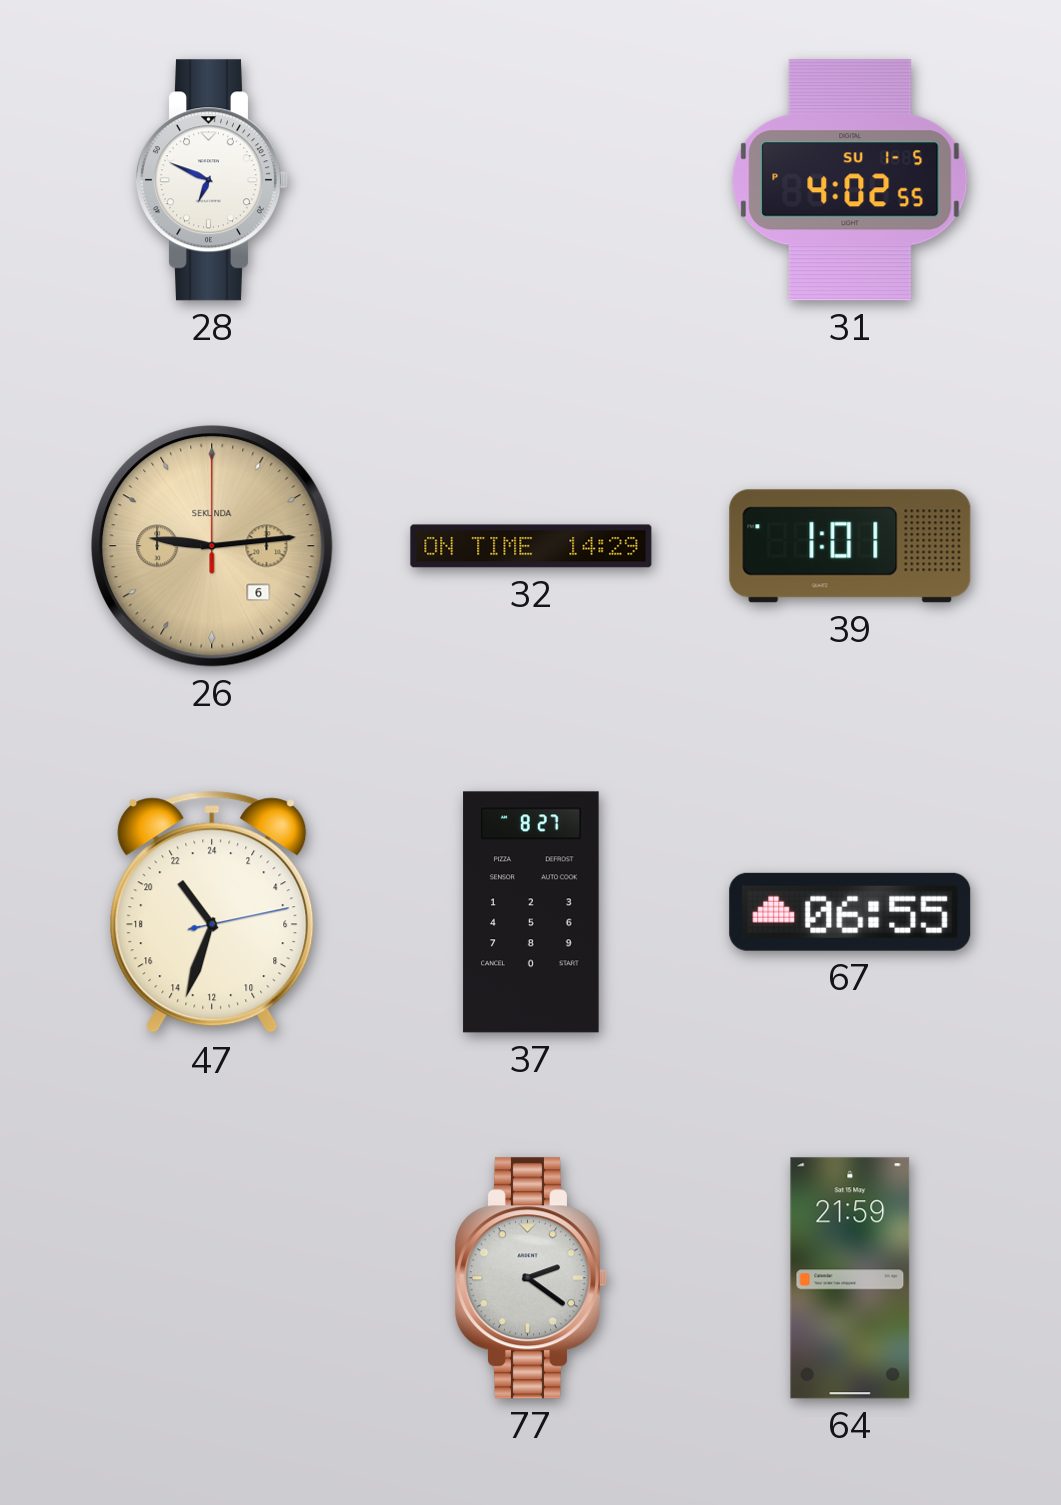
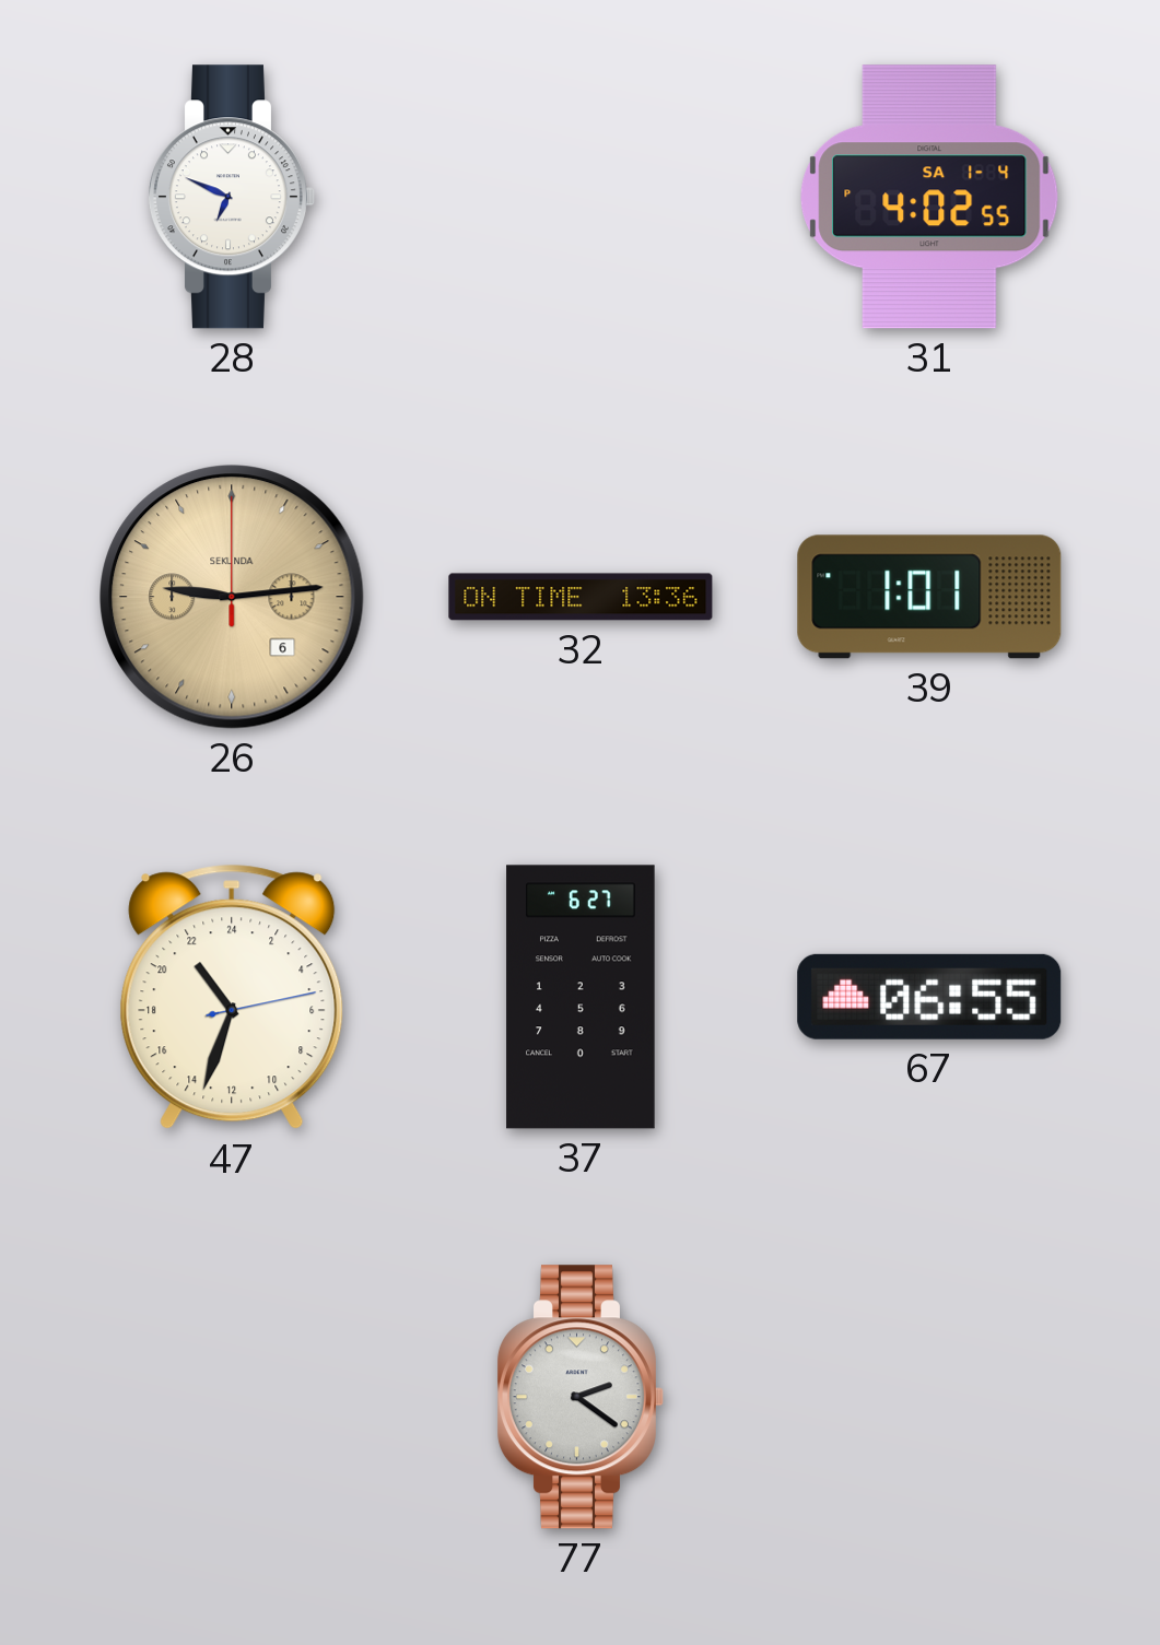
31 date: SU 1-5 -> SA 1-4 (929, 197)
32: 14:29 -> 13:36 (581, 597)
37: 8:27 -> 6:27 (581, 997)
64: 21:59 -> none (850, 1278)
